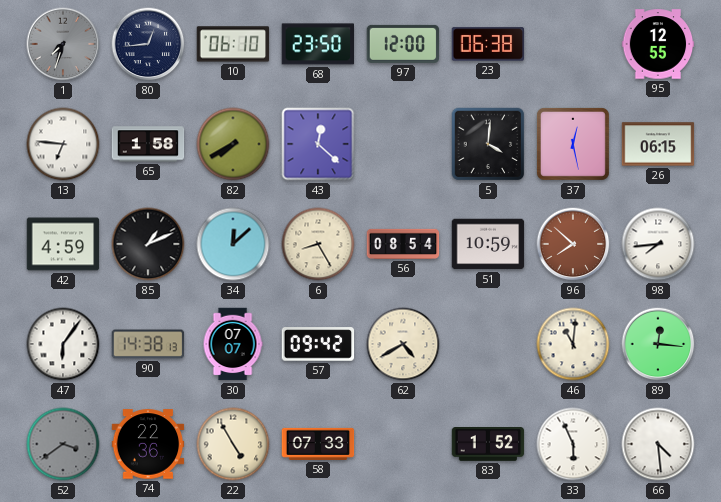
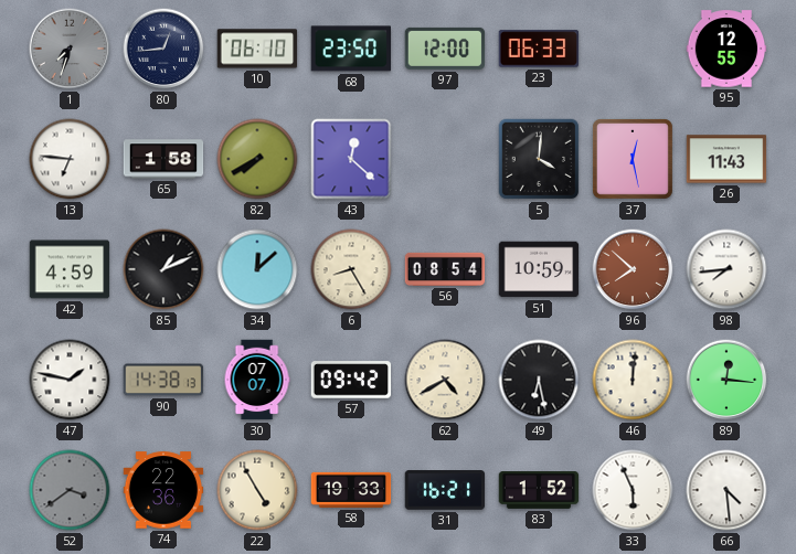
23: 06:38 -> 06:33 (539, 49)
26: 06:15 -> 11:43 (726, 159)
47: 6:06 -> 1:47 (70, 380)
49: none -> 6:28 (539, 380)
46: 11:01 -> 12:01 (633, 380)
58: 07:33 -> 19:33 (351, 490)
31: none -> 16:21 (445, 491)
